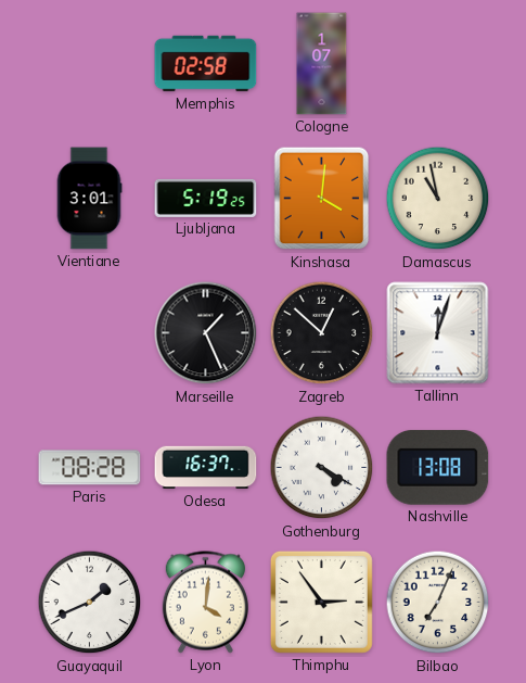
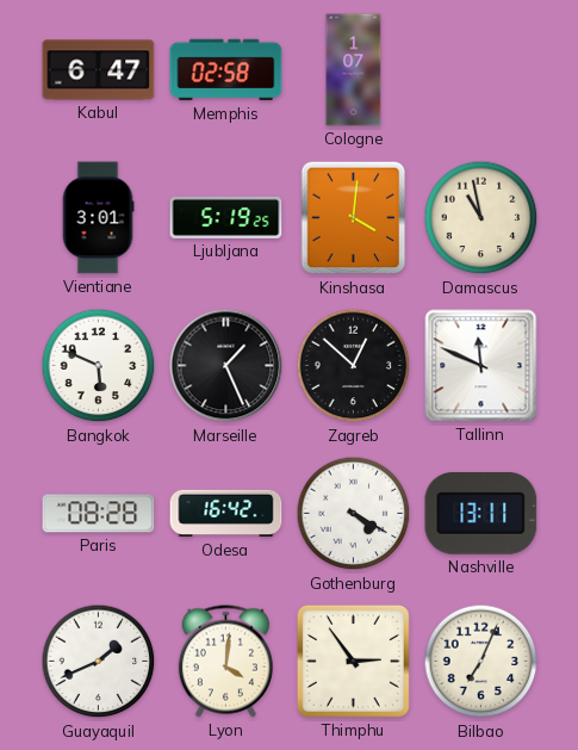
Kabul: none -> 6:47 (99, 70)
Bangkok: none -> 5:49 (99, 366)
Tallinn: 12:03 -> 11:49 (481, 366)
Odesa: 16:37 -> 16:42 (226, 514)
Nashville: 13:08 -> 13:11 (481, 514)
